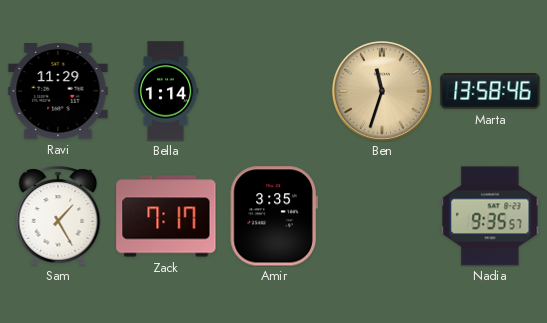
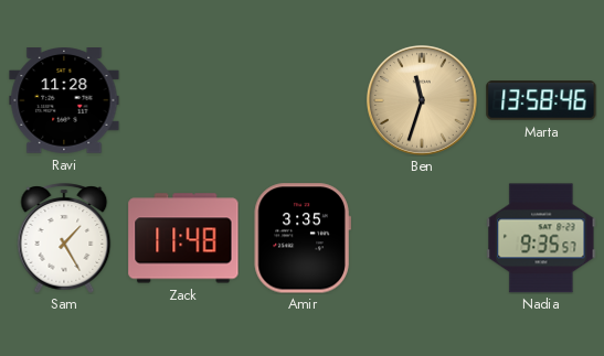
Ravi: 11:29 -> 11:28 (64, 101)
Bella: 1:14 -> none (166, 91)
Zack: 7:17 -> 11:48 (183, 238)
